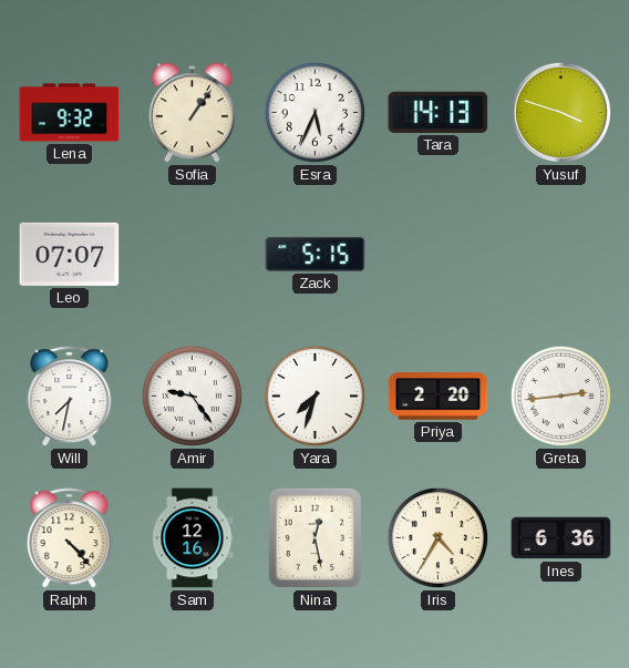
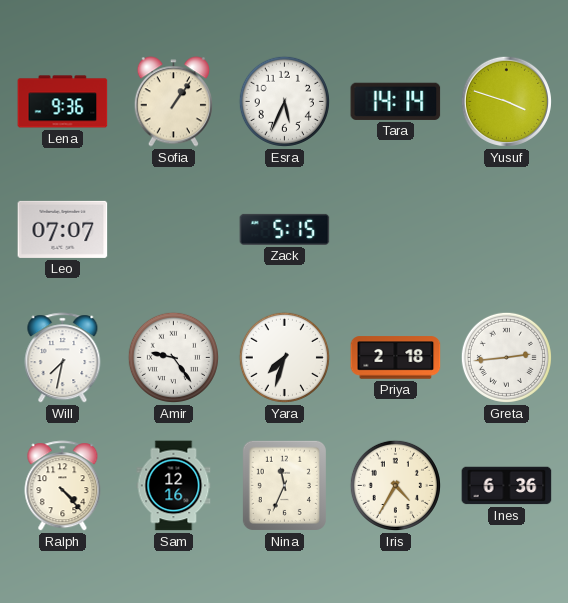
Lena: 9:32 -> 9:36 (63, 102)
Tara: 14:13 -> 14:14 (396, 101)
Priya: 2:20 -> 2:18 (396, 358)
Nina: 12:28 -> 11:34 (284, 485)
